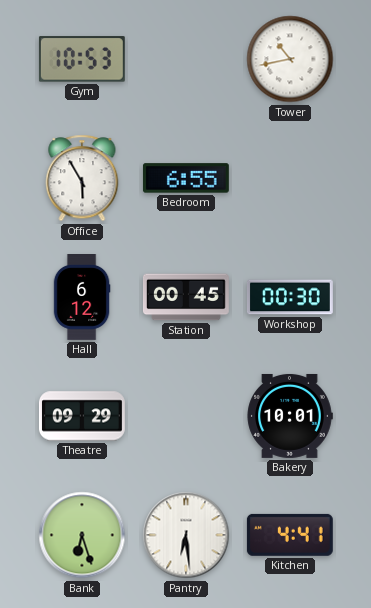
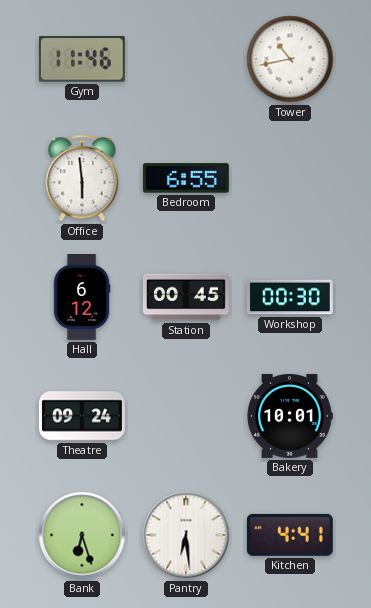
Gym: 10:53 -> 11:46 (82, 59)
Office: 5:55 -> 5:59 (82, 178)
Theatre: 09:29 -> 09:24 (82, 416)
